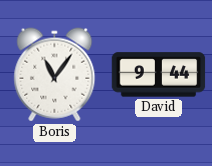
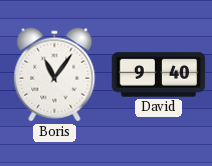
David: 9:44 -> 9:40 (159, 75)
